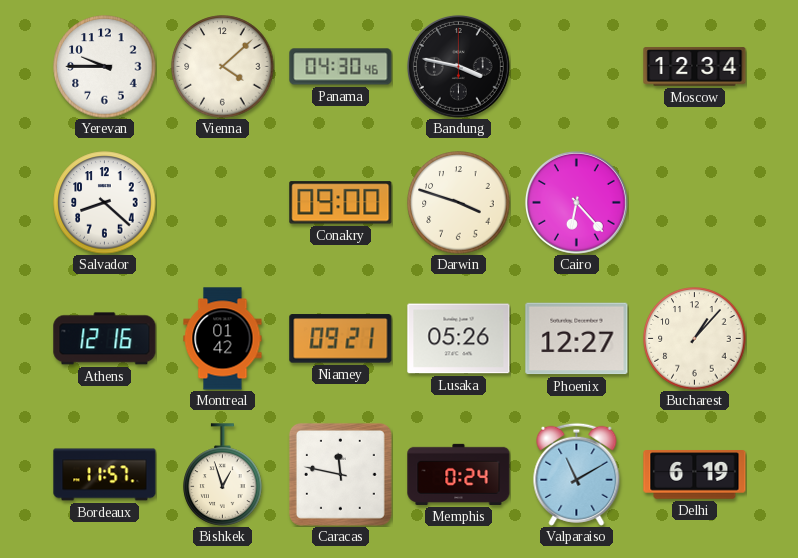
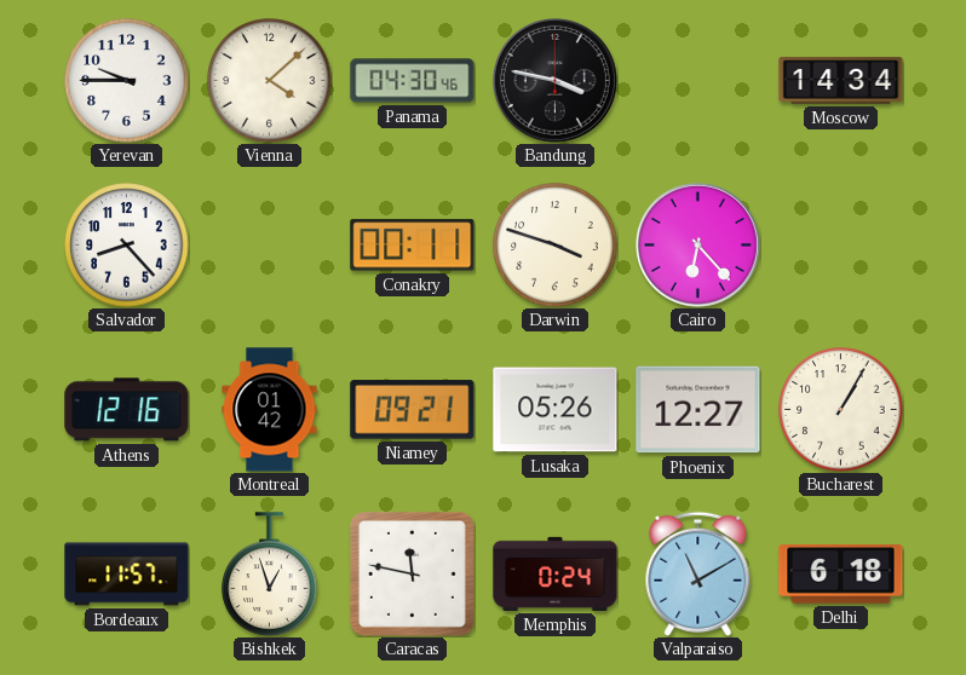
Moscow: 12:34 -> 14:34 (841, 81)
Salvador: 8:22 -> 8:23 (127, 246)
Conakry: 09:00 -> 00:11 (413, 246)
Bucharest: 1:07 -> 1:05 (841, 410)
Delhi: 6:19 -> 6:18 (841, 575)
